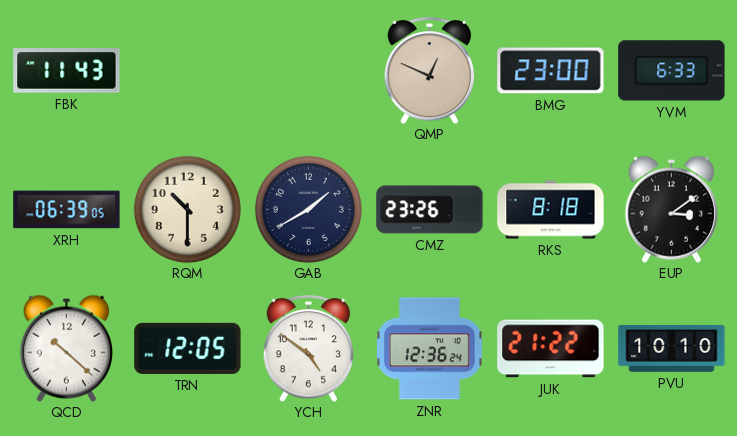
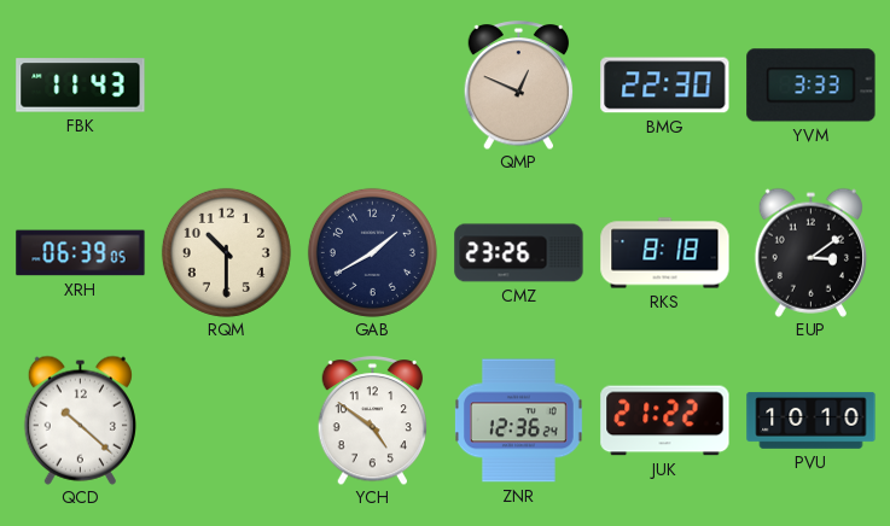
BMG: 23:00 -> 22:30 (665, 86)
YVM: 6:33 -> 3:33 (812, 86)
TRN: 12:05 -> none (188, 348)
